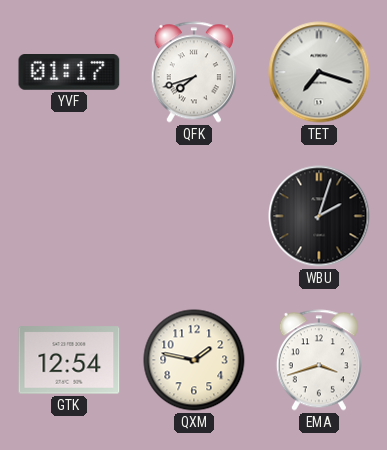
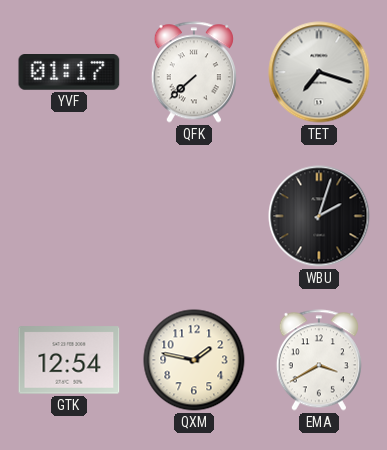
QFK: 7:42 -> 7:38 (194, 72)
EMA: 3:42 -> 3:40 (319, 360)
